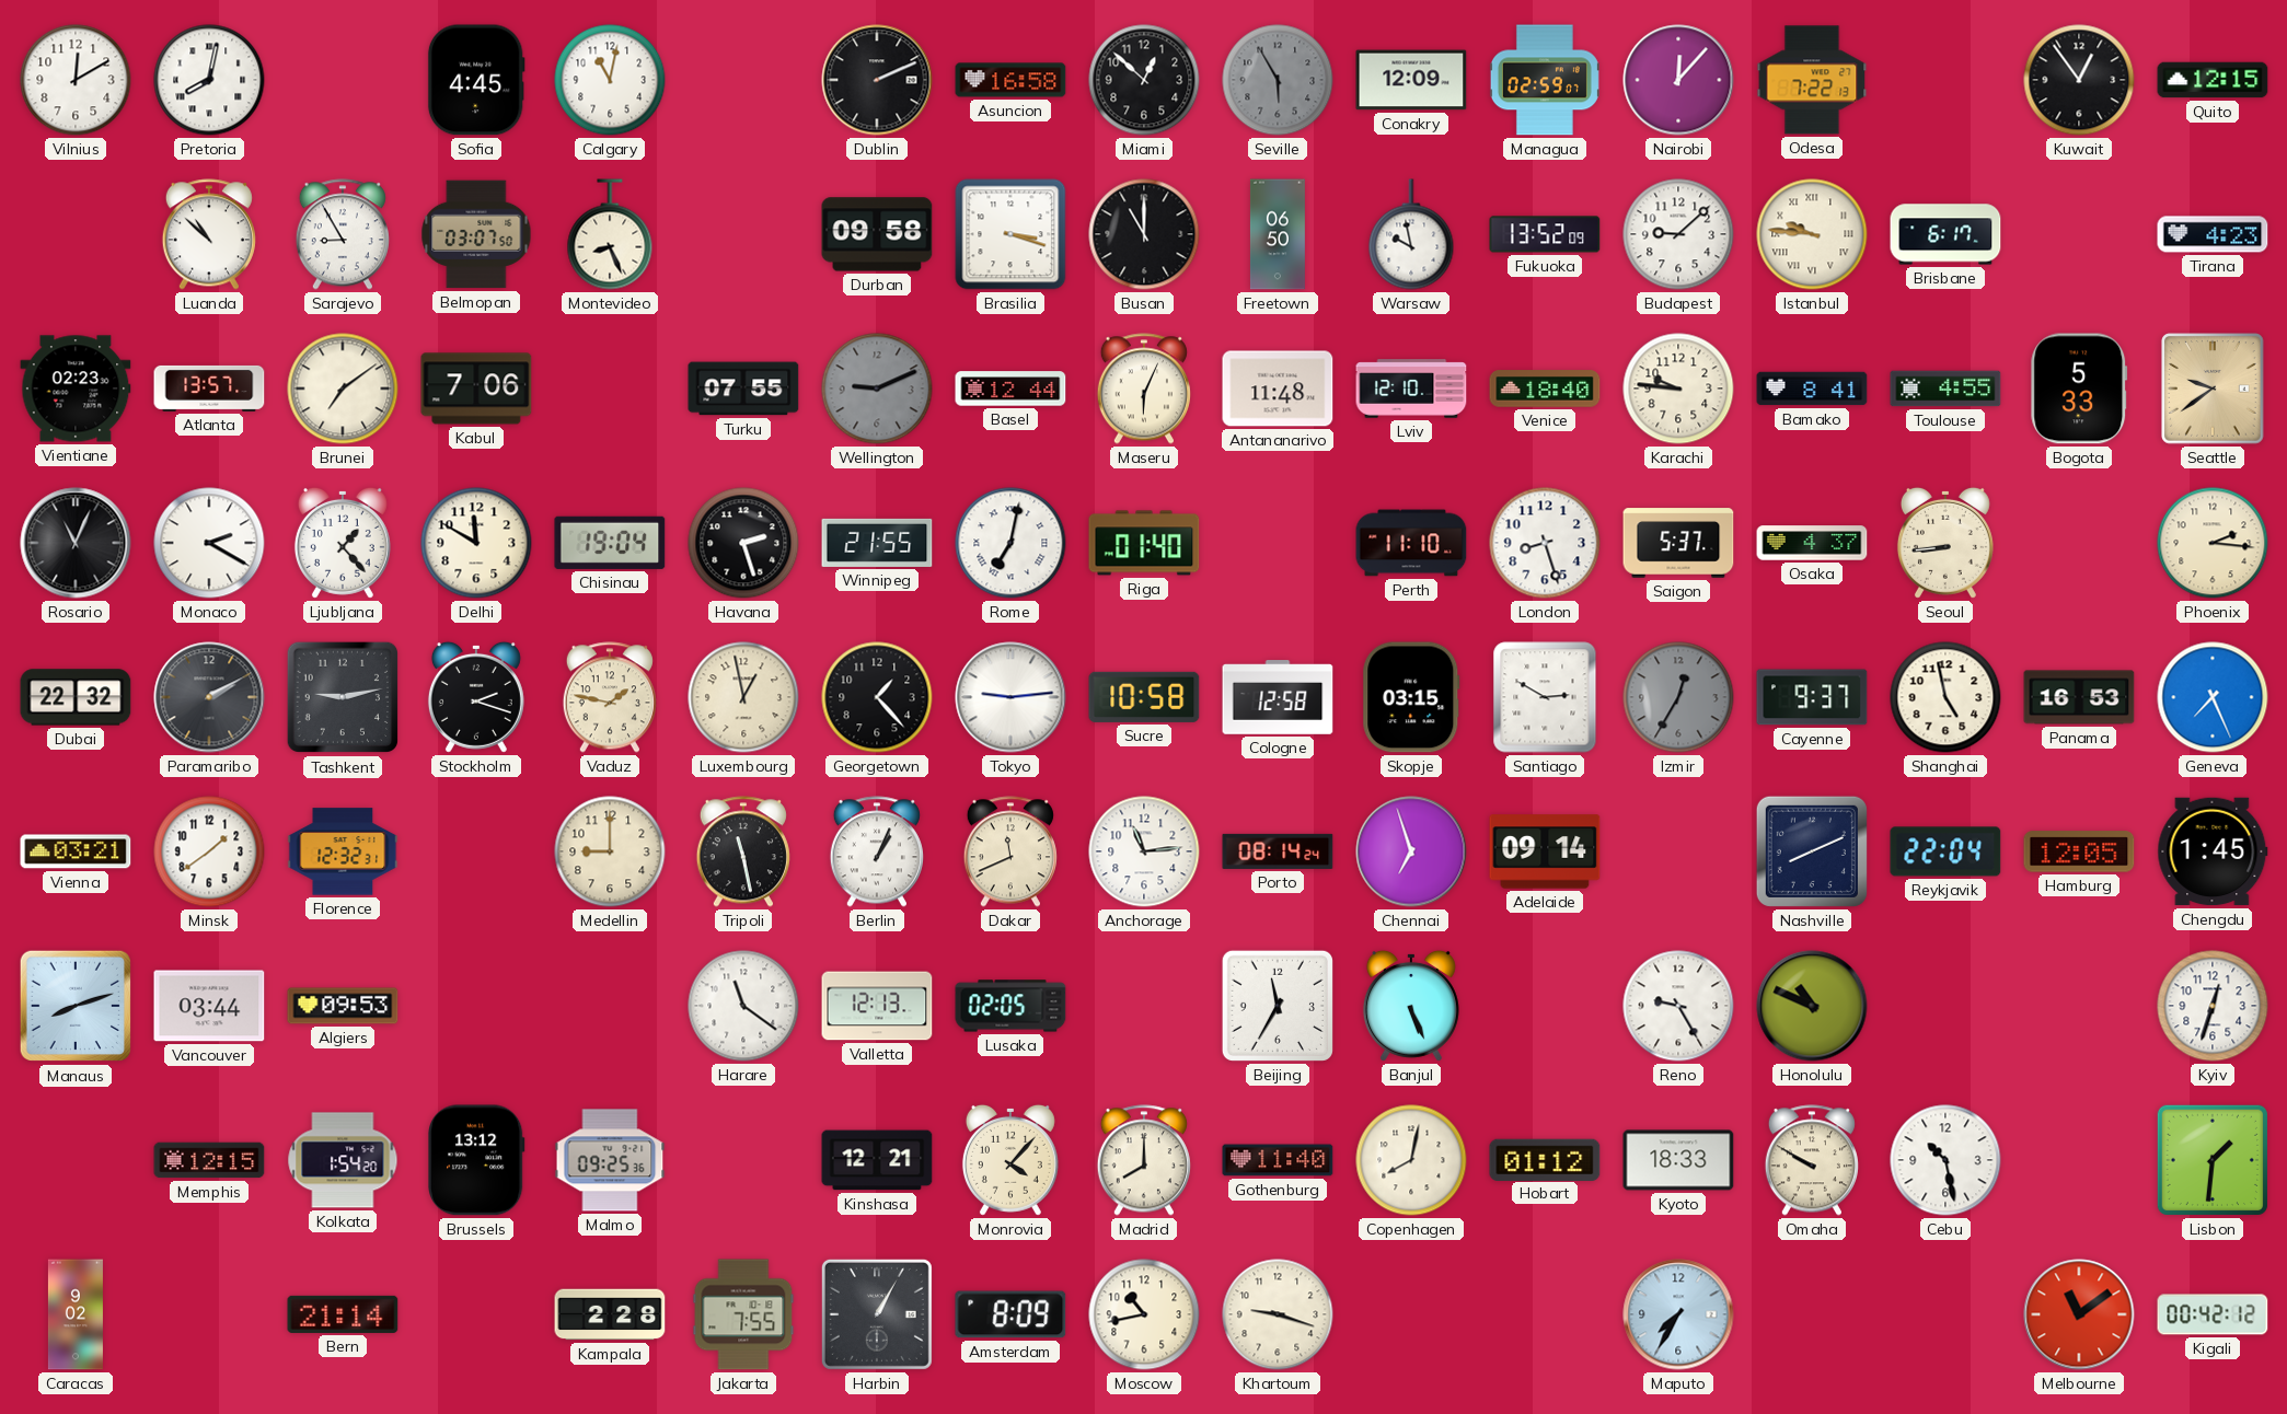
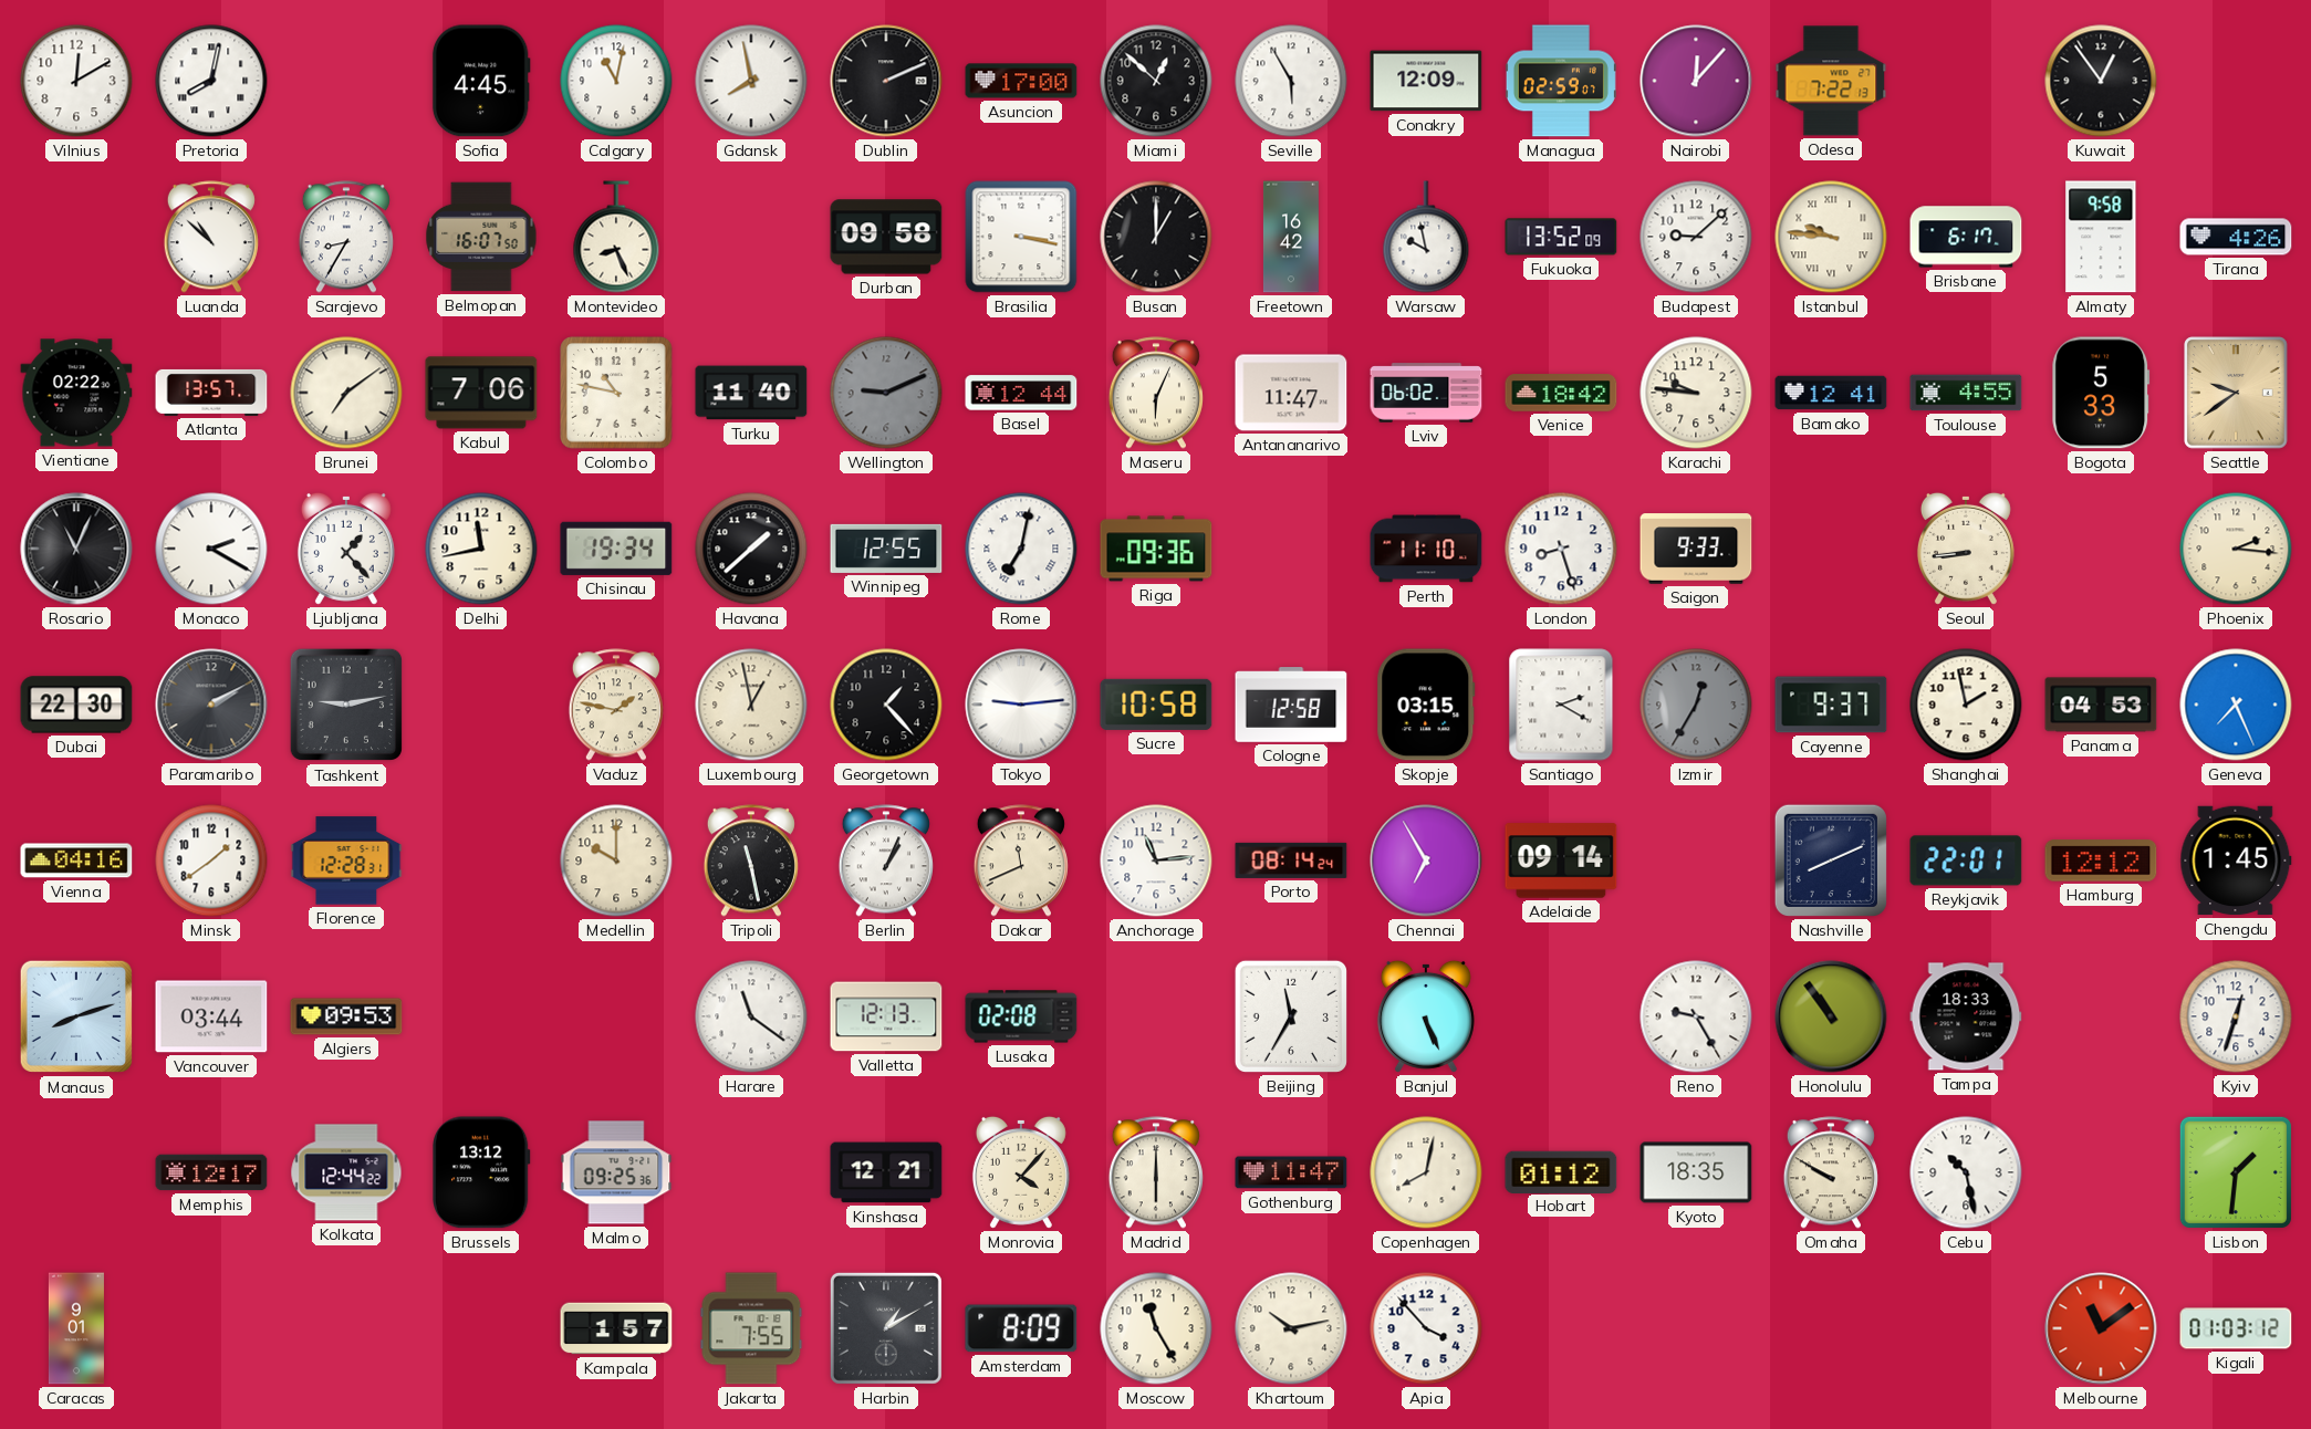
Gdansk: none -> 7:58 (751, 81)
Asuncion: 16:58 -> 17:00 (1021, 81)
Seville dial: grey -> white (1291, 81)
Quito: 12:15 -> none (2213, 80)
Sarajevo: 8:55 -> 8:35 (346, 237)
Belmopan: 03:07 -> 16:07 (481, 237)
Brasilia: 3:18 -> 3:17 (1021, 237)
Busan: 11:00 -> 1:00 (1156, 237)
Freetown: 06:50 -> 16:42 (1291, 237)
Almaty: none -> 9:58 (2101, 237)
Tirana: 4:23 -> 4:26 (2236, 237)
Vientiane: 02:23 -> 02:22 (76, 393)
Colombo: none -> 10:47 (616, 393)
Turku: 07:55 -> 11:40 (751, 393)
Antananarivo: 11:48 -> 11:47 (1291, 393)
Lviv: 12:10 -> 06:02 (1426, 393)
Venice: 18:40 -> 18:42 (1561, 393)
Bamako: 8:41 -> 12:41 (1831, 393)
Delhi: 11:50 -> 11:43 (481, 549)
Chisinau: 19:04 -> 19:34 (616, 549)
Havana: 2:27 -> 1:38 (751, 549)
Winnipeg: 21:55 -> 12:55 (886, 549)
Riga: 01:40 -> 09:36 (1156, 549)
Saigon: 5:37 -> 9:33 (1696, 549)
Osaka: 4:37 -> none (1812, 543)
Dubai: 22:32 -> 22:30 (76, 705)
Stockholm: 2:18 -> none (476, 697)
Santiago: 2:50 -> 2:20 (1561, 705)
Shanghai: 4:58 -> 1:58 (1966, 705)
Panama: 16:53 -> 04:53 (2101, 705)
Vienna: 03:21 -> 04:16 (76, 860)
Florence: 12:32 -> 12:28 (346, 860)
Medellin: 9:00 -> 10:00 (616, 860)
Chennai: 6:57 -> 6:55 (1426, 860)
Reykjavik: 22:04 -> 22:01 (1966, 860)
Hamburg: 12:05 -> 12:12 (2101, 860)
Lusaka: 02:05 -> 02:08 (1021, 1016)
Honolulu: 10:49 -> 10:54 (1831, 1016)
Tampa: none -> 18:33 (1966, 1016)
Memphis: 12:15 -> 12:17 (211, 1172)
Kolkata: 1:54 -> 12:44 (346, 1172)
Madrid: 8:00 -> 6:00 (1156, 1172)
Gothenburg: 11:40 -> 11:47 (1291, 1172)
Kyoto: 18:33 -> 18:35 (1696, 1172)
Caracas: 9:02 -> 9:01 (76, 1328)
Bern: 21:14 -> none (343, 1314)
Kampala: 2:28 -> 1:57 (616, 1328)
Harbin: 1:05 -> 1:10 (886, 1328)
Moscow: 10:43 -> 11:25 (1156, 1328)
Khartoum: 9:18 -> 10:13 (1291, 1328)
Apia: none -> 3:53 (1426, 1328)
Maputo: 7:35 -> none (1678, 1314)
Kigali: 00:42 -> 01:03 (2236, 1328)
